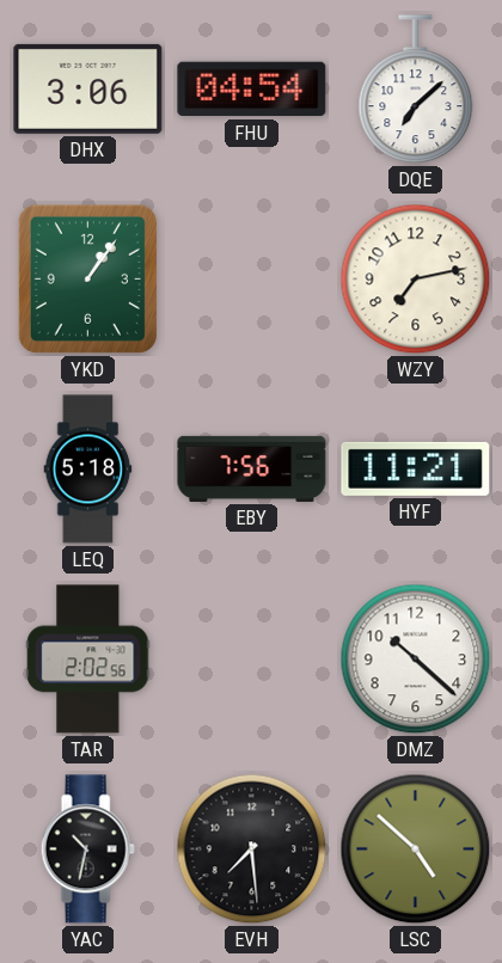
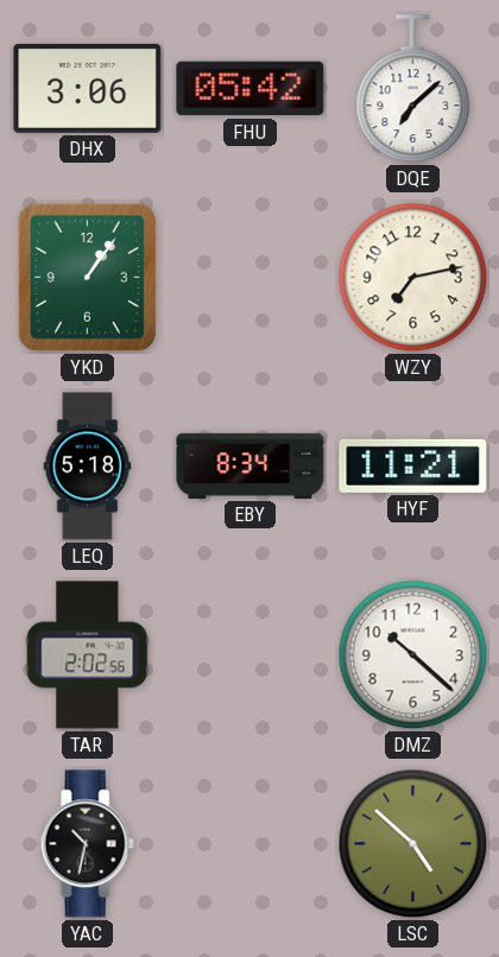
FHU: 04:54 -> 05:42 (251, 89)
EBY: 7:56 -> 8:34 (251, 465)
EVH: 7:29 -> none (252, 849)
